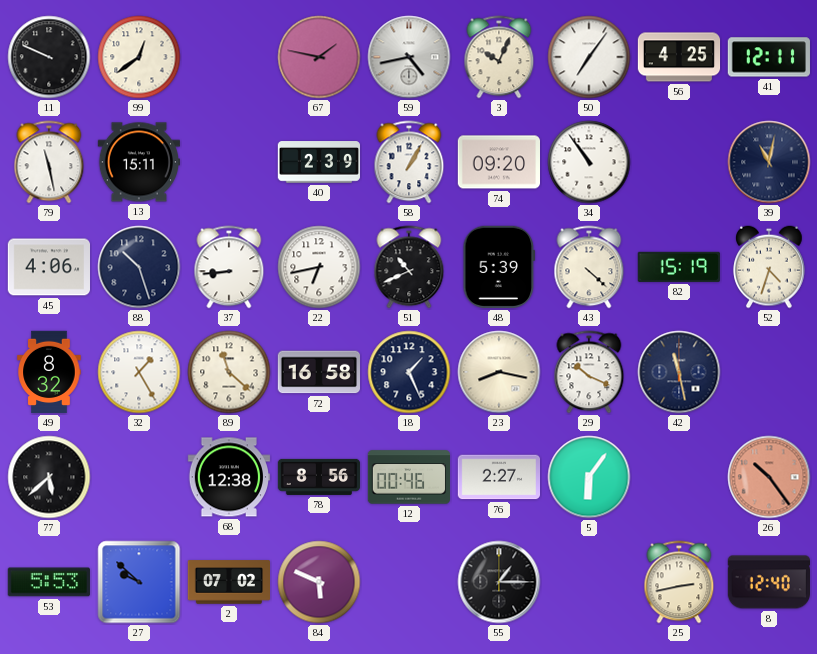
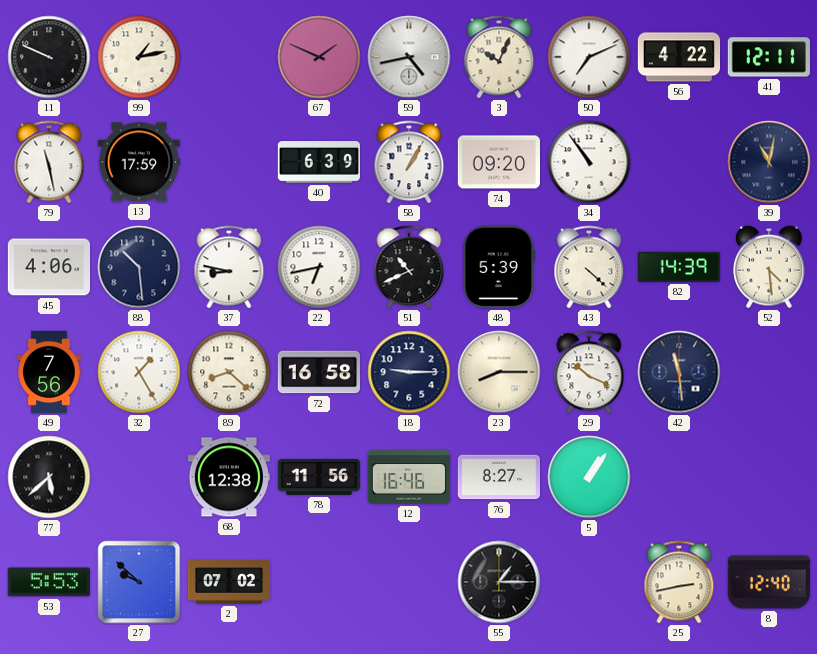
99: 12:39 -> 1:13 (139, 57)
67: 1:47 -> 1:49 (319, 57)
50: 7:06 -> 7:11 (589, 57)
56: 4:25 -> 4:22 (679, 57)
13: 15:11 -> 17:59 (138, 162)
40: 2:39 -> 6:39 (318, 162)
88: 10:27 -> 10:29 (139, 267)
37: 8:44 -> 8:47 (229, 267)
82: 15:19 -> 14:39 (679, 267)
52: 4:33 -> 4:29 (769, 267)
49: 8:32 -> 7:56 (49, 372)
89: 11:22 -> 8:22 (229, 372)
18: 1:26 -> 9:15 (409, 372)
23: 8:17 -> 8:15 (499, 372)
42: 11:28 -> 11:29 (679, 372)
78: 8:56 -> 11:56 (319, 477)
12: 00:46 -> 16:46 (408, 477)
76: 2:27 -> 8:27 (498, 477)
5: 6:06 -> 1:06 (589, 477)
26: 10:24 -> none (769, 477)
84: 5:49 -> none (319, 582)
